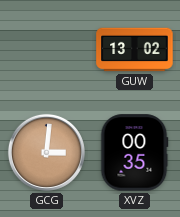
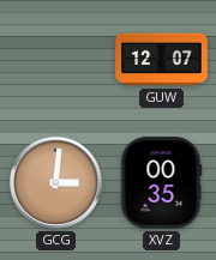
GUW: 13:02 -> 12:07 (162, 60)
